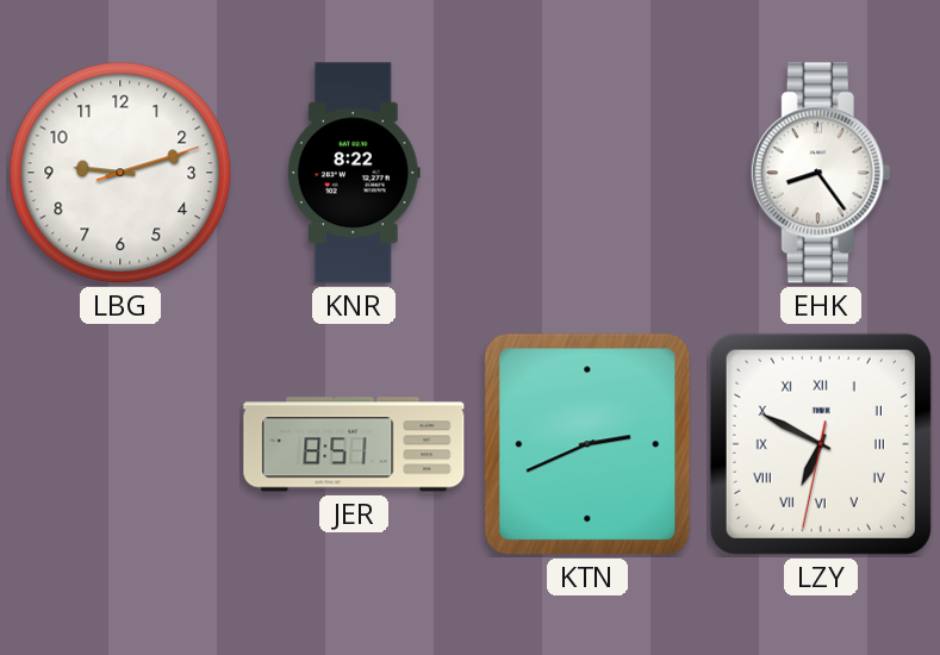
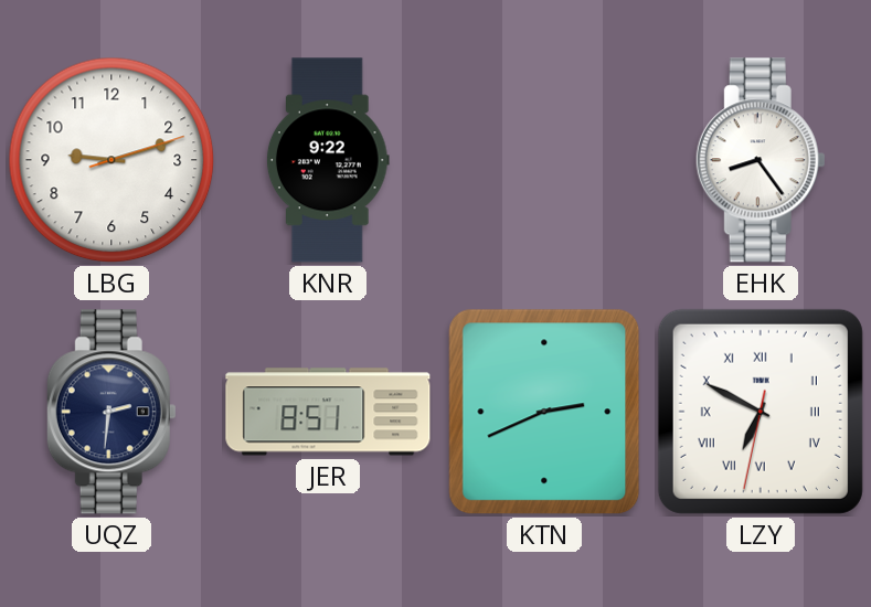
KNR: 8:22 -> 9:22 (328, 160)
UQZ: none -> 2:31 (111, 412)
